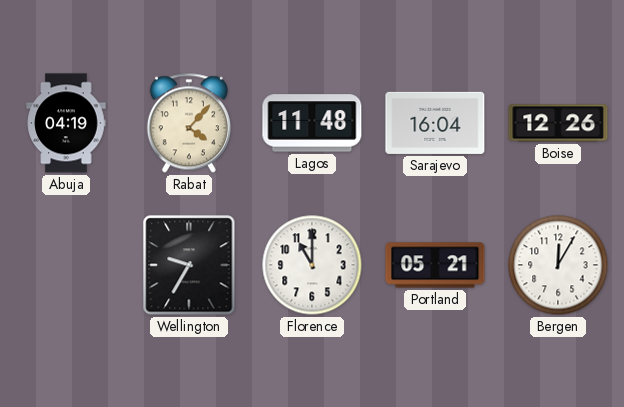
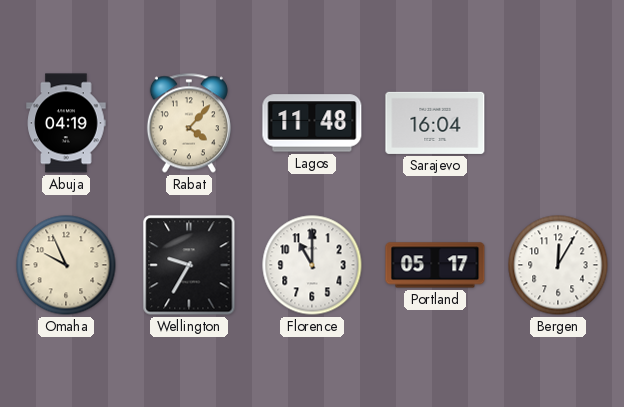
Boise: 12:26 -> none (558, 123)
Omaha: none -> 9:56 (66, 265)
Portland: 05:21 -> 05:17 (435, 265)
